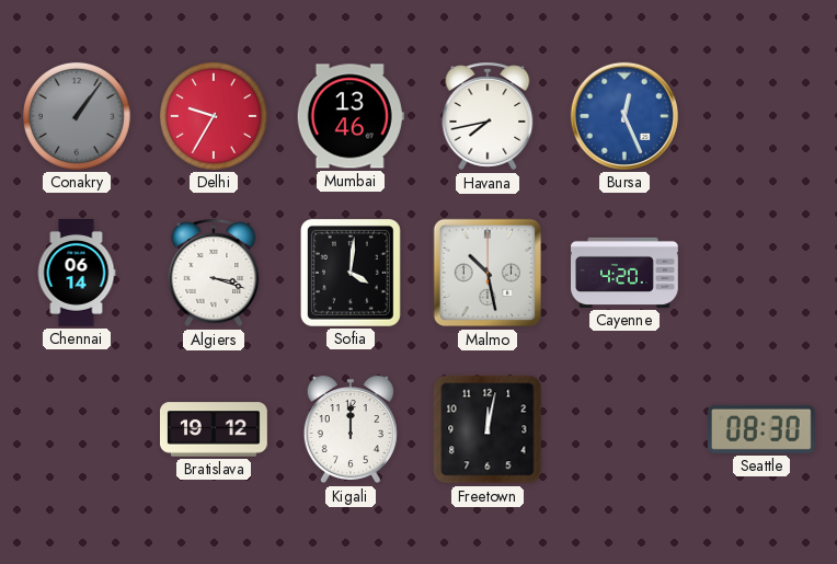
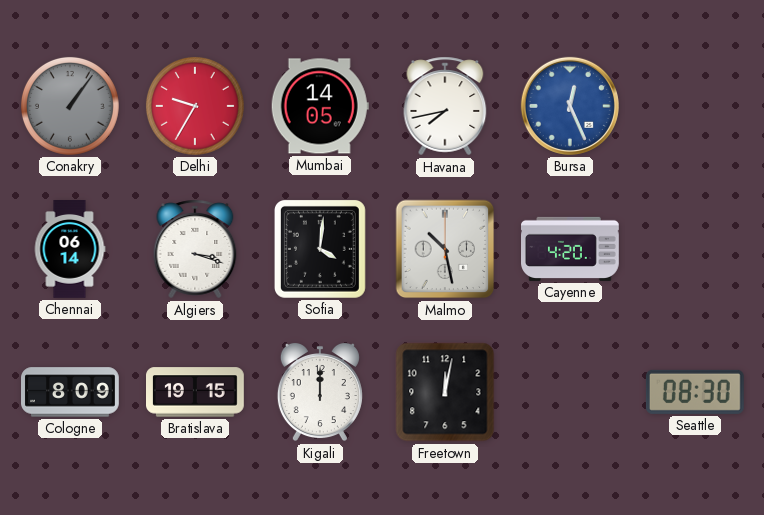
Mumbai: 13:46 -> 14:05 (320, 106)
Cologne: none -> 8:09 (71, 392)
Bratislava: 19:12 -> 19:15 (196, 392)
